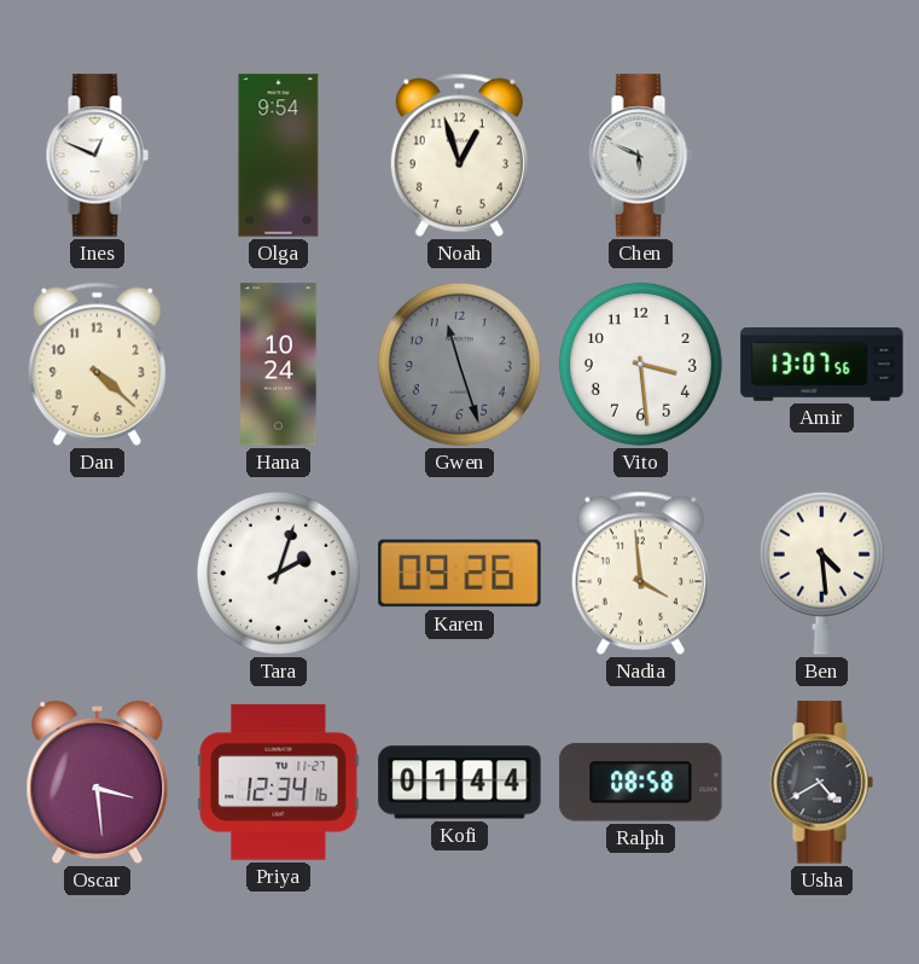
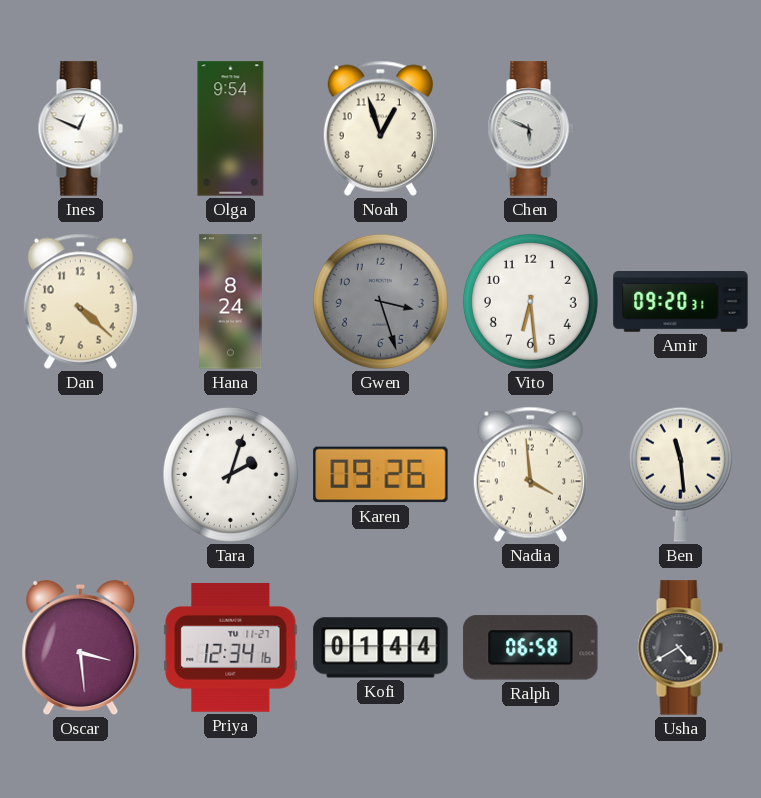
Hana: 10:24 -> 8:24 (231, 302)
Gwen: 11:27 -> 3:27 (380, 301)
Vito: 3:29 -> 6:29 (530, 301)
Amir: 13:07 -> 09:20 (681, 302)
Ben: 4:29 -> 11:29 (680, 474)
Ralph: 08:58 -> 06:58 (531, 648)
